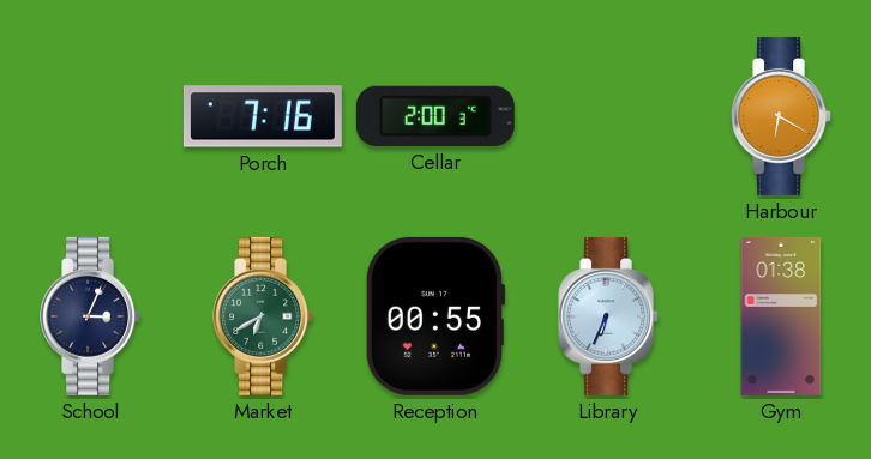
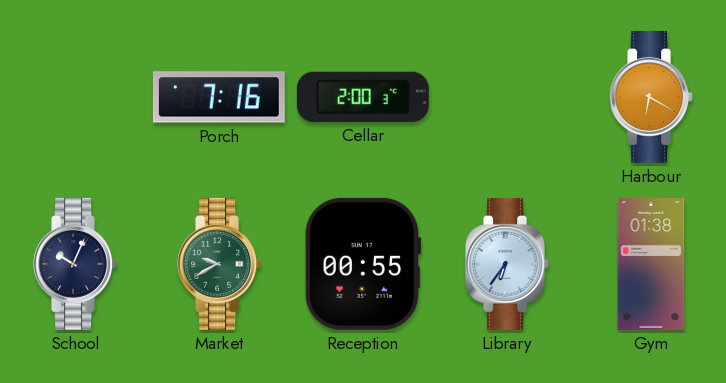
School: 3:04 -> 10:04 (76, 264)
Market: 6:40 -> 9:40 (220, 264)
Library: 6:34 -> 6:36 (508, 264)
